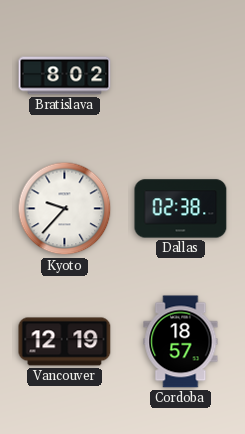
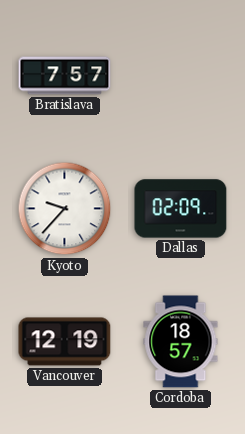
Bratislava: 8:02 -> 7:57 (65, 76)
Dallas: 02:38 -> 02:09 (181, 209)
